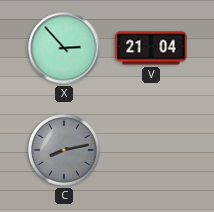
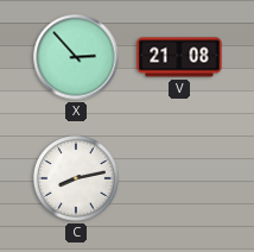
V: 21:04 -> 21:08 (179, 57)
C dial: grey -> white (77, 179)
